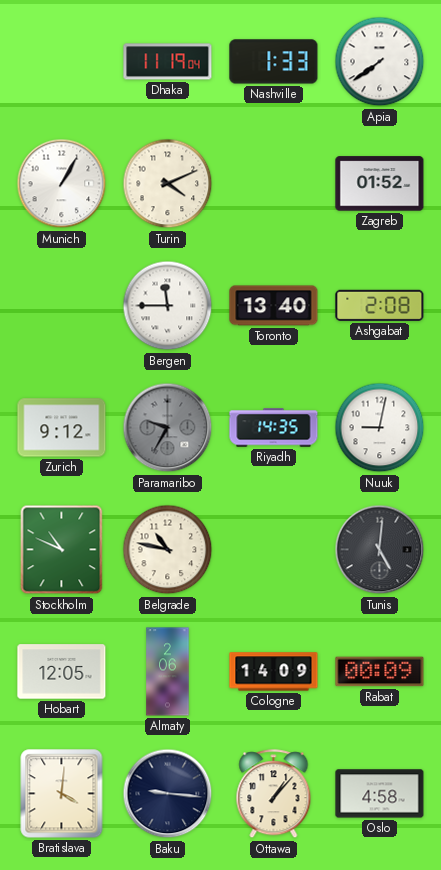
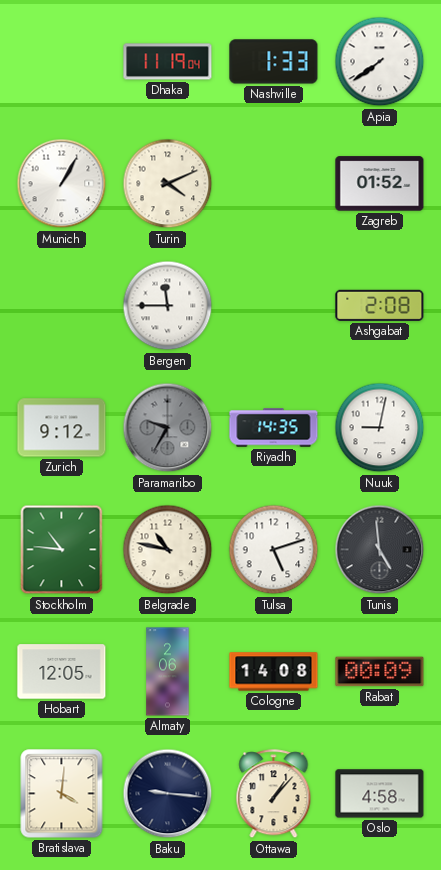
Toronto: 13:40 -> none (274, 306)
Stockholm: 10:49 -> 10:46 (62, 550)
Tulsa: none -> 5:12 (274, 550)
Tunis: 5:01 -> 4:59 (380, 550)
Cologne: 14:09 -> 14:08 (274, 672)
